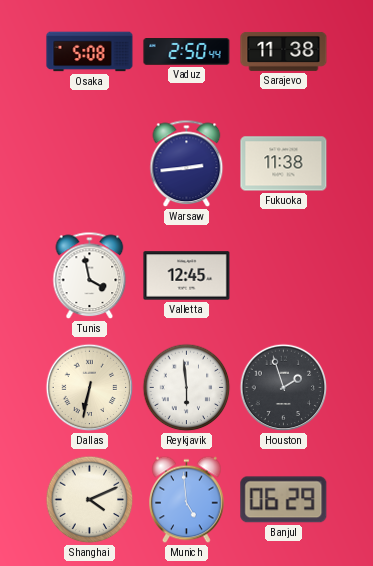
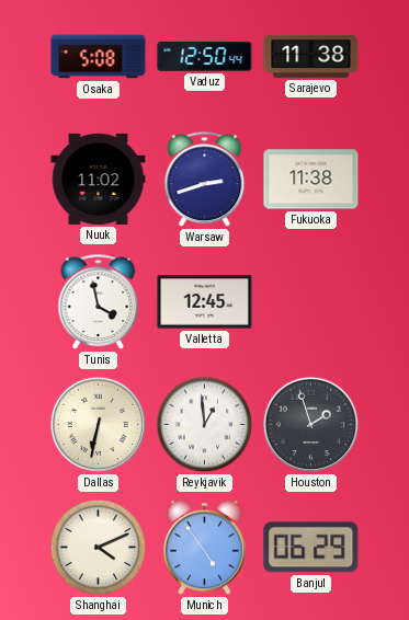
Vaduz: 2:50 -> 12:50 (205, 57)
Nuuk: none -> 11:02 (99, 179)
Warsaw: 2:44 -> 2:42 (205, 180)
Reykjavik: 5:59 -> 12:59 (205, 425)
Munich: 4:59 -> 4:54 (205, 548)
